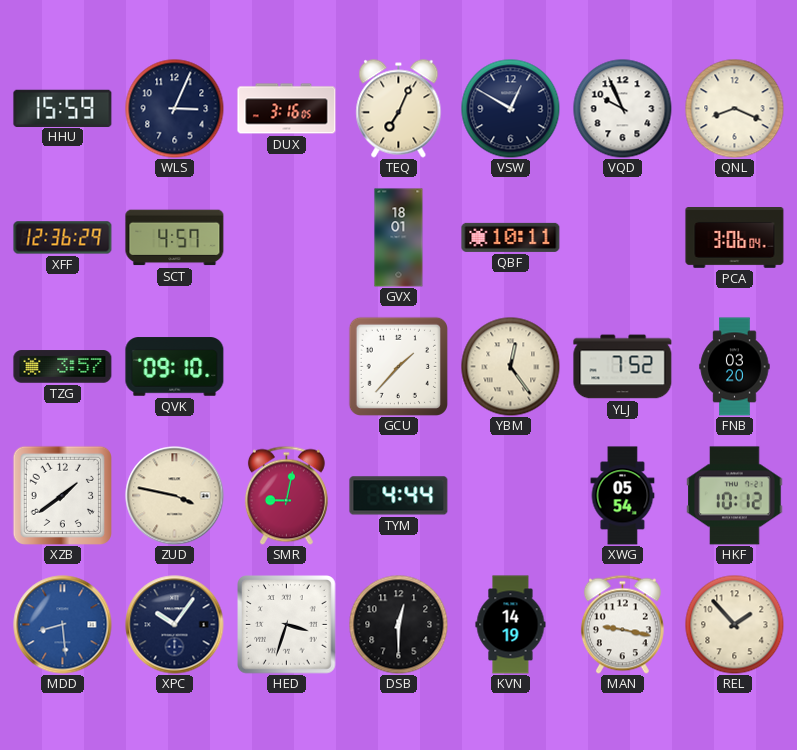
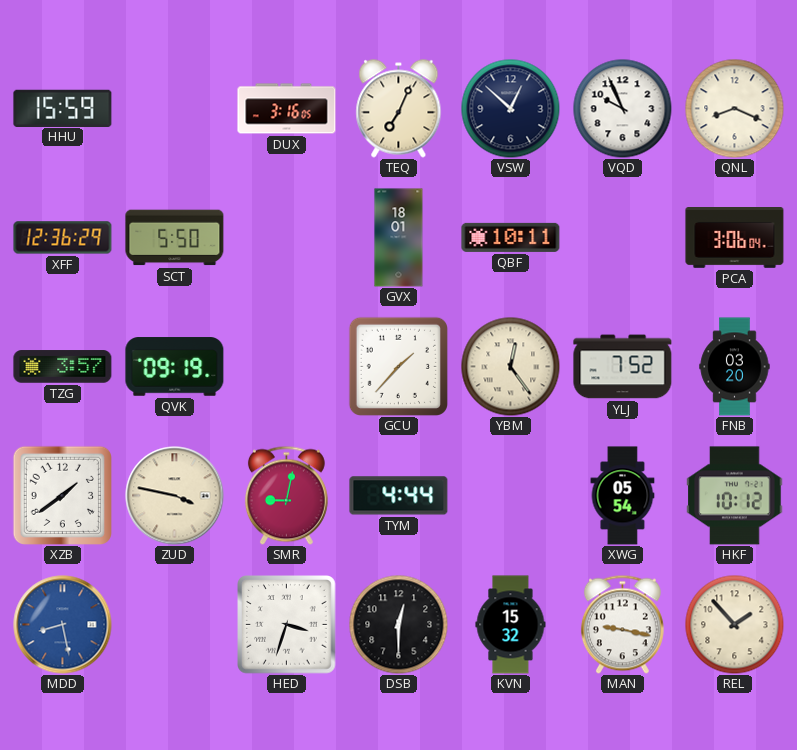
WLS: 3:04 -> none (175, 109)
VSW: 12:50 -> 12:52 (511, 109)
SCT: 4:57 -> 5:50 (175, 238)
QVK: 09:10 -> 09:19 (175, 367)
MDD: 8:29 -> 8:28 (63, 625)
XPC: 10:06 -> none (175, 625)
KVN: 14:19 -> 15:32 (511, 625)
